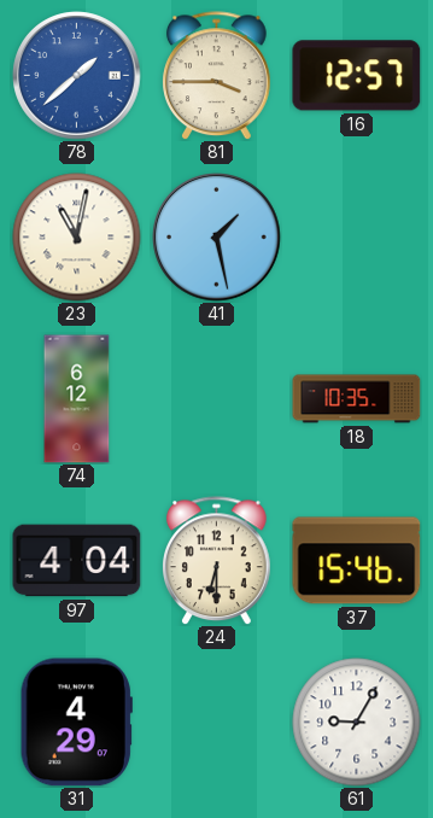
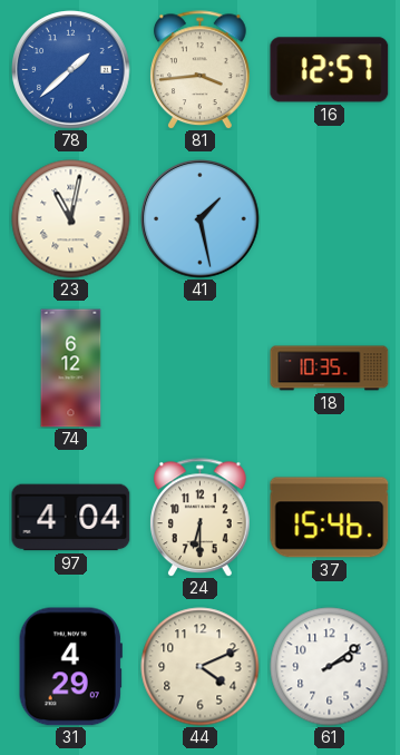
81: 3:45 -> 3:44 (201, 70)
44: none -> 4:11 (201, 667)
61: 9:05 -> 2:09 (330, 667)
